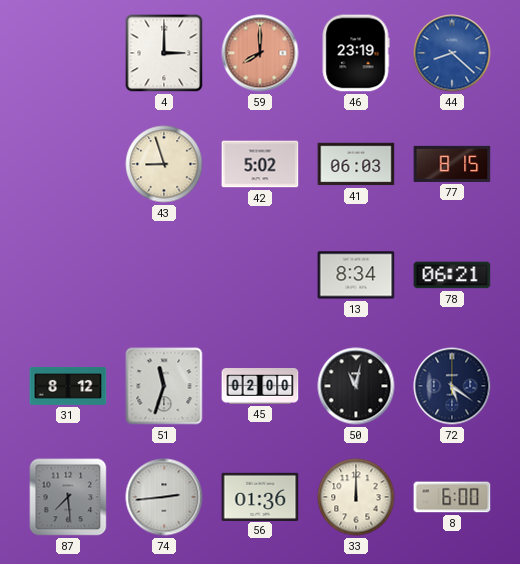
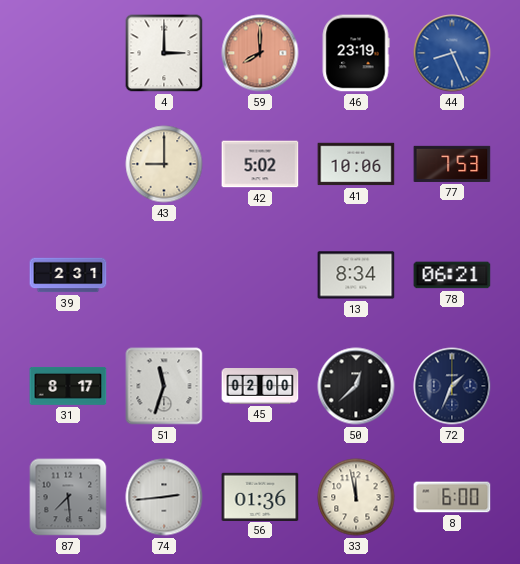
44: 8:22 -> 8:26 (452, 53)
43: 8:57 -> 9:00 (164, 164)
41: 06:03 -> 10:06 (356, 164)
77: 8:15 -> 7:53 (452, 164)
39: none -> 2:31 (68, 275)
31: 8:12 -> 8:17 (68, 386)
50: 11:02 -> 12:38 (356, 386)
72: 5:21 -> 1:34 (452, 386)
33: 12:00 -> 11:58 (356, 497)
